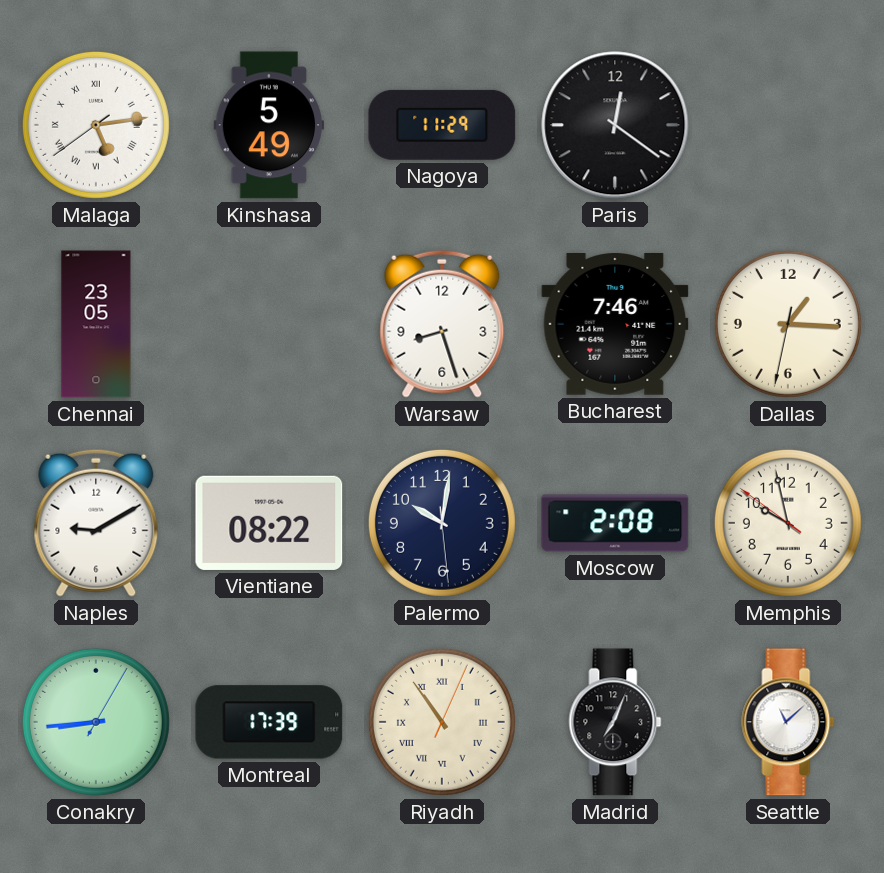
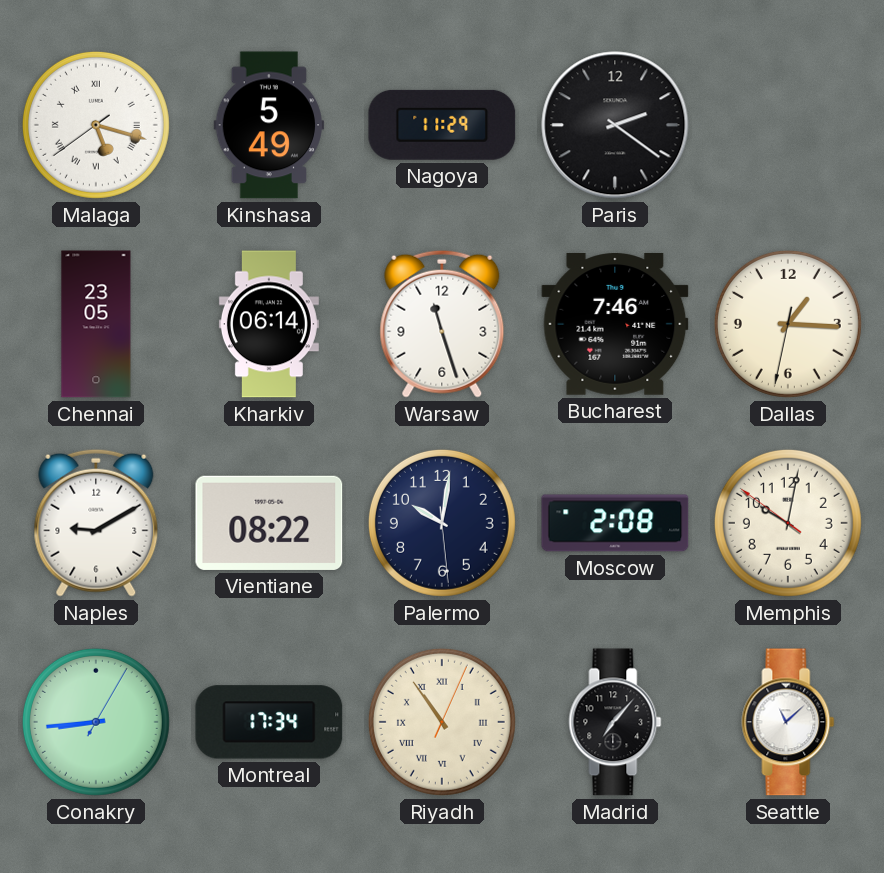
Malaga: 5:13 -> 5:17 (96, 125)
Paris: 12:21 -> 2:21 (615, 125)
Kharkiv: none -> 06:14 (269, 324)
Warsaw: 8:27 -> 11:27 (442, 324)
Memphis: 9:57 -> 10:01 (788, 523)
Montreal: 17:39 -> 17:34 (269, 722)
Madrid: 7:04 -> 7:07 (615, 722)
